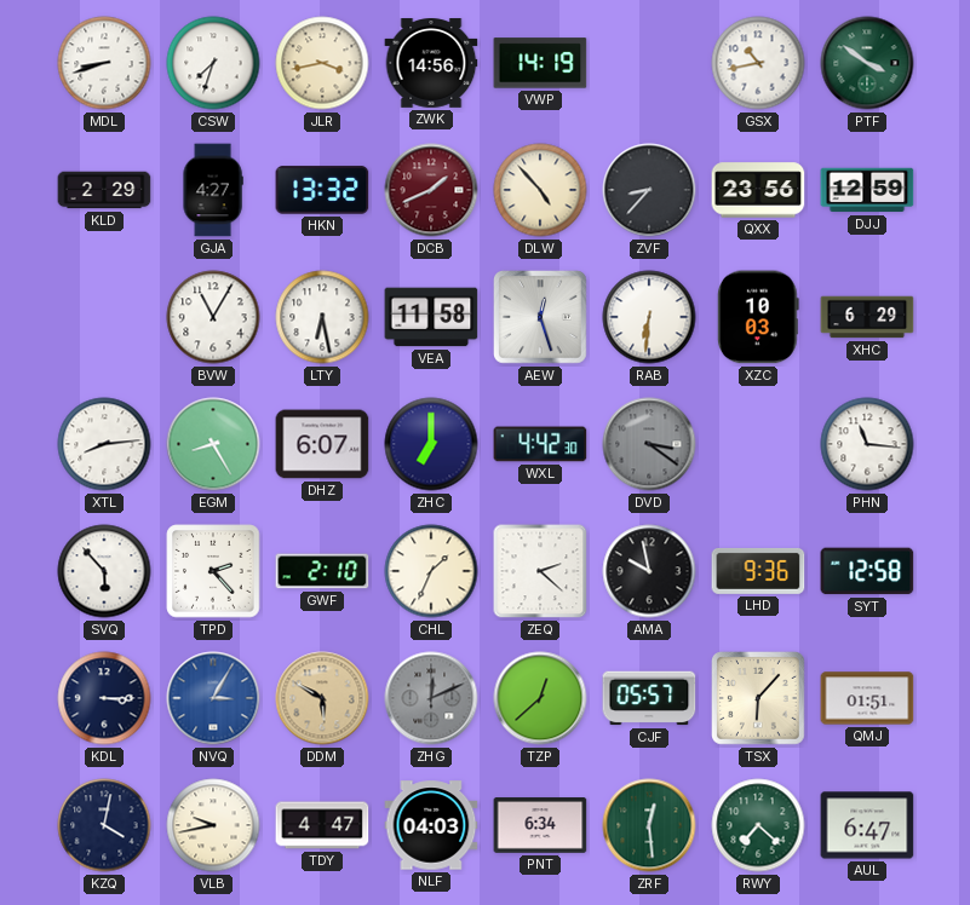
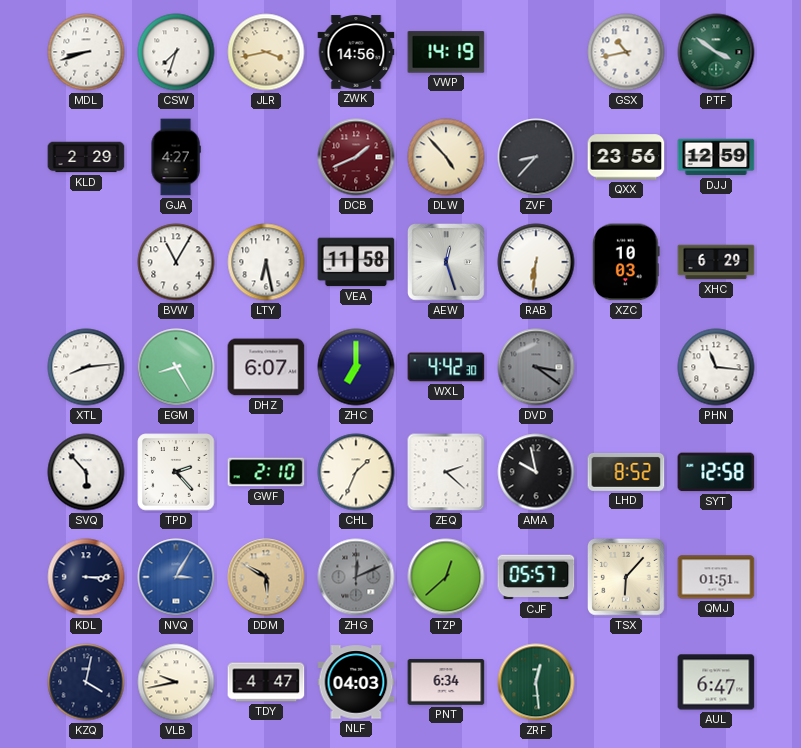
HKN: 13:32 -> none (322, 190)
LHD: 9:36 -> 8:52 (626, 472)
RWY: 7:22 -> none (758, 825)
